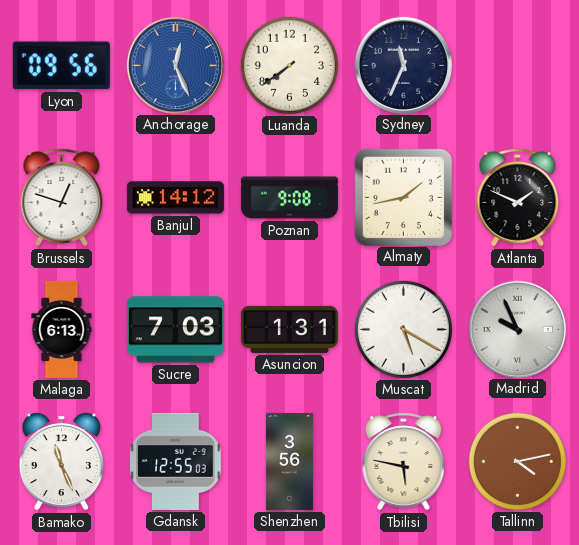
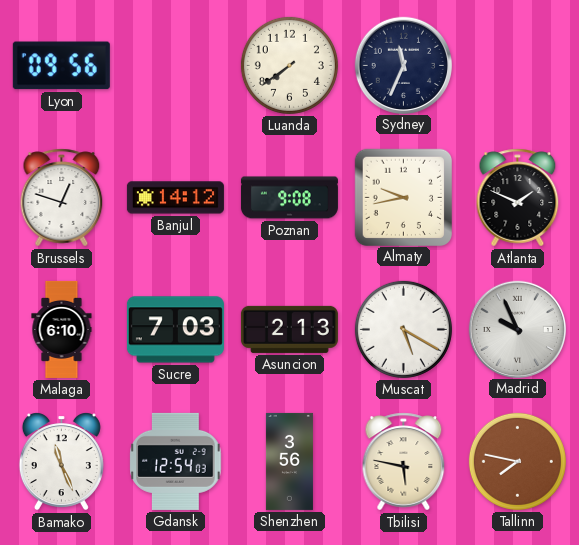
Anchorage: 12:26 -> none (175, 65)
Almaty: 1:43 -> 9:43 (403, 197)
Malaga: 6:13 -> 6:10 (62, 329)
Asuncion: 1:31 -> 2:13 (289, 329)
Gdansk: 12:55 -> 12:54 (176, 461)
Tallinn: 4:13 -> 7:47 (517, 461)
